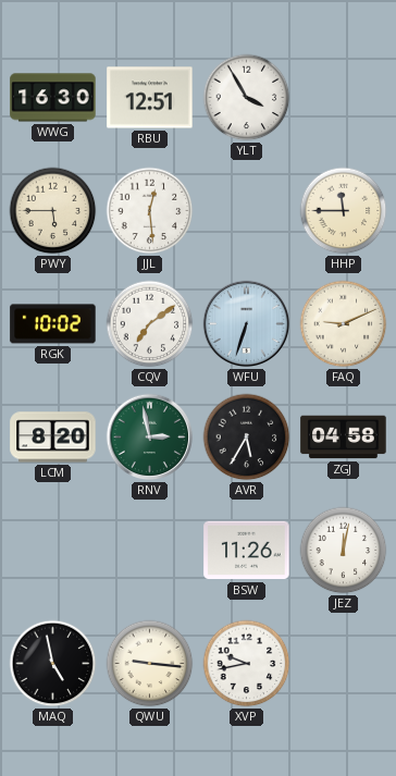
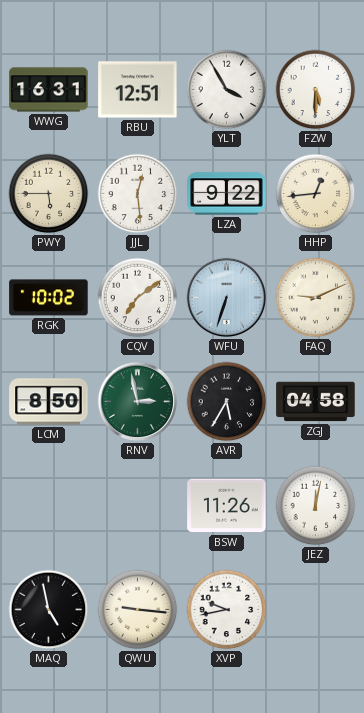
WWG: 16:30 -> 16:31 (49, 90)
FZW: none -> 5:30 (316, 90)
LZA: none -> 9:22 (227, 194)
HHP: 11:45 -> 12:44 (316, 194)
LCM: 8:20 -> 8:50 (49, 402)
